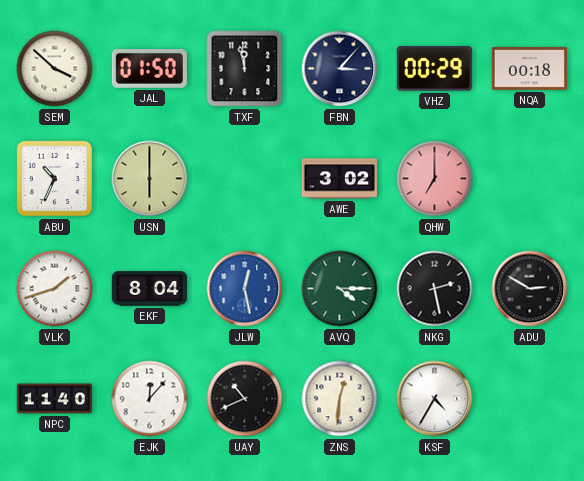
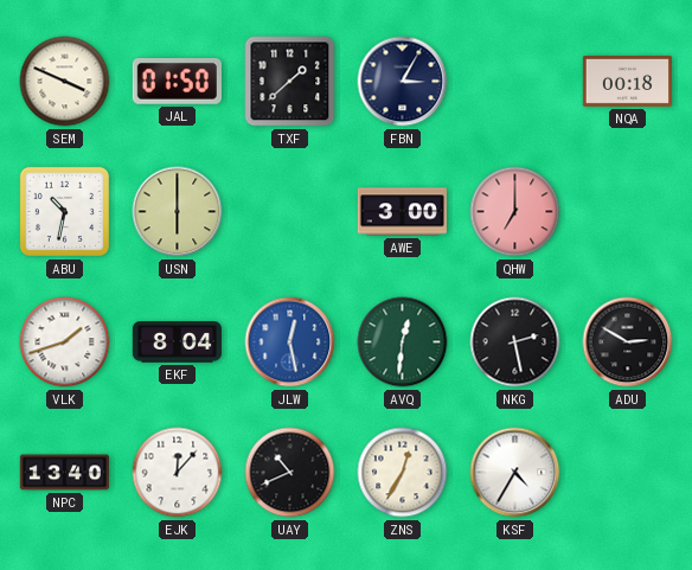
SEM: 3:52 -> 3:49 (65, 82)
TXF: 11:58 -> 1:38 (290, 82)
FBN: 3:07 -> 3:05 (403, 82)
VHZ: 00:29 -> none (434, 69)
ABU: 10:34 -> 10:32 (64, 211)
AWE: 3:02 -> 3:00 (402, 212)
AVQ: 4:15 -> 12:31 (403, 342)
NPC: 11:40 -> 13:40 (64, 473)
ZNS: 12:31 -> 12:35 (403, 473)
